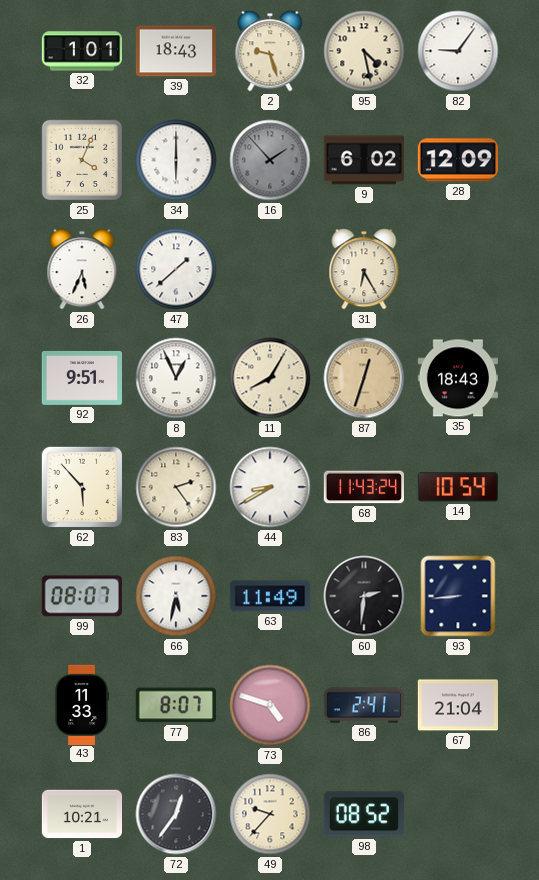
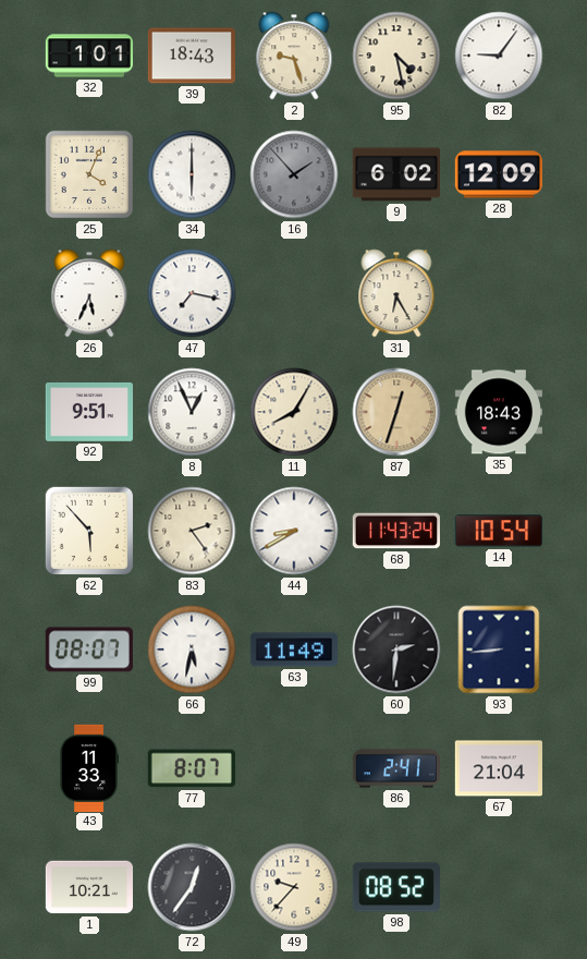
47: 1:38 -> 7:17 (192, 293)
73: 4:48 -> none (270, 705)
